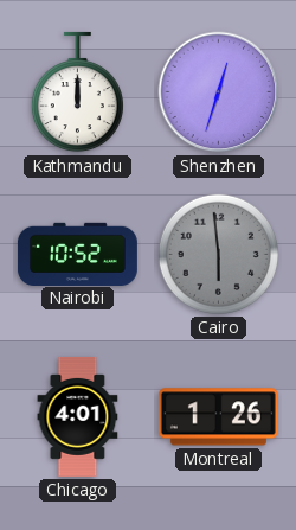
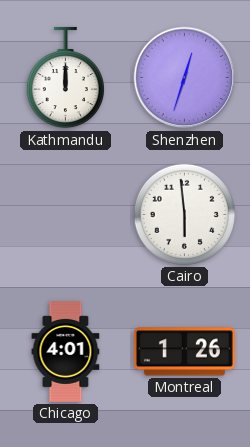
Nairobi: 10:52 -> none (77, 254)
Cairo dial: grey -> white (184, 214)
